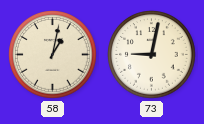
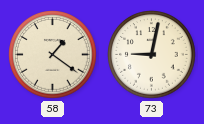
58: 1:02 -> 1:21 (53, 55)
